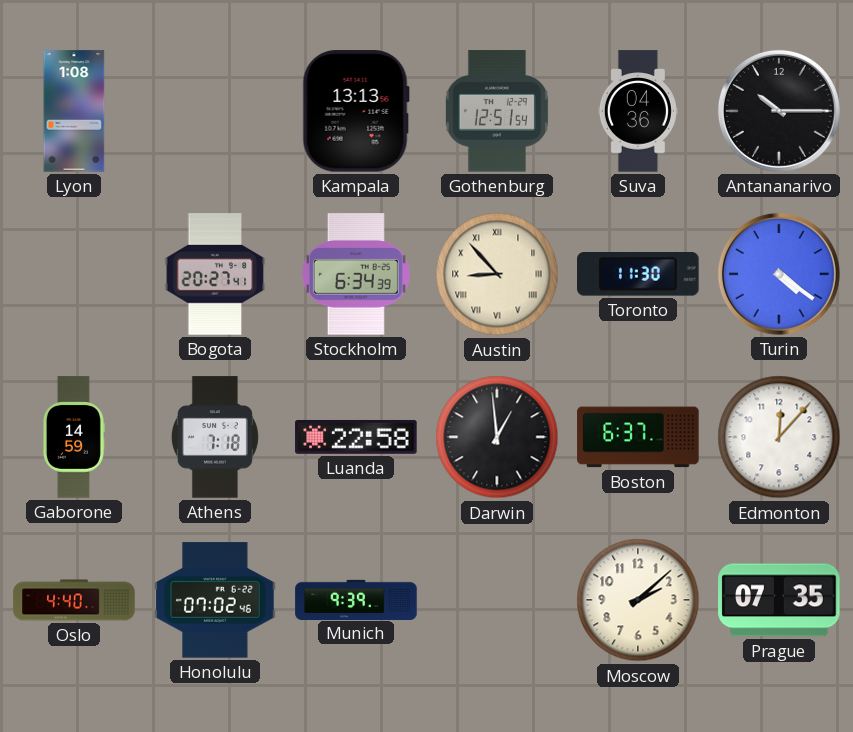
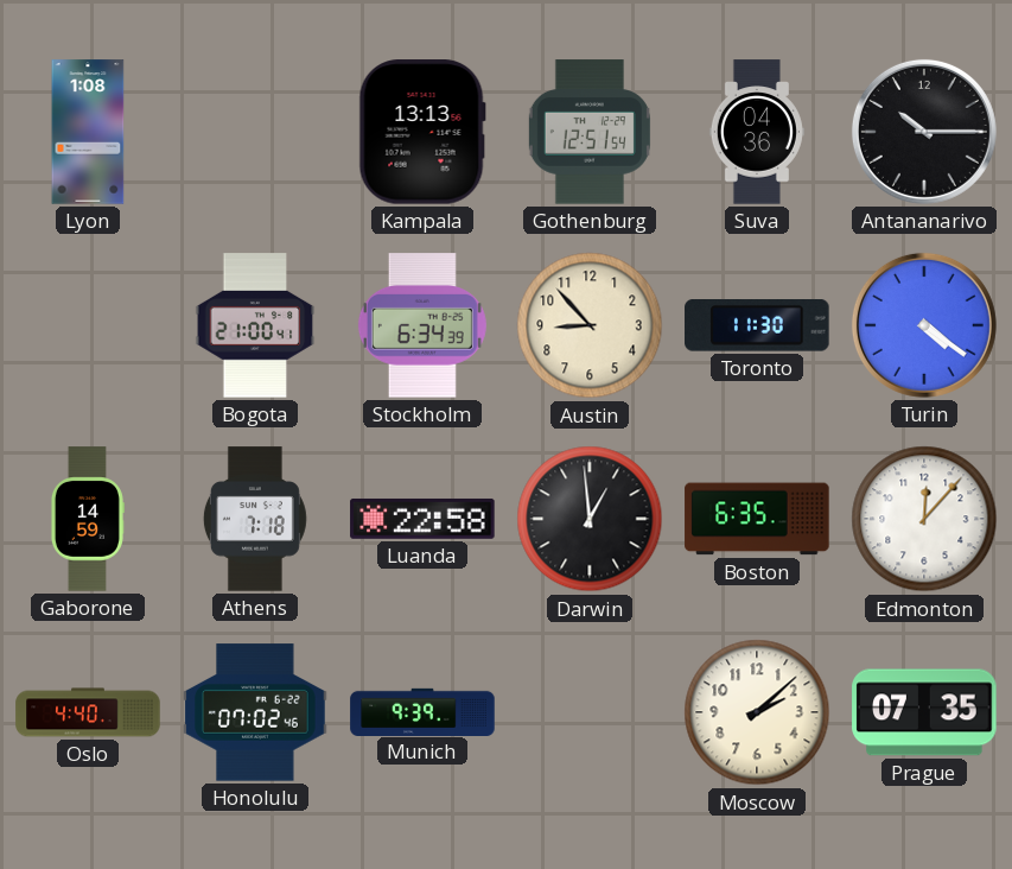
Bogota: 20:27 -> 21:00 (255, 325)
Austin numerals: Roman -> Arabic (590, 325)
Boston: 6:37 -> 6:35 (757, 519)
